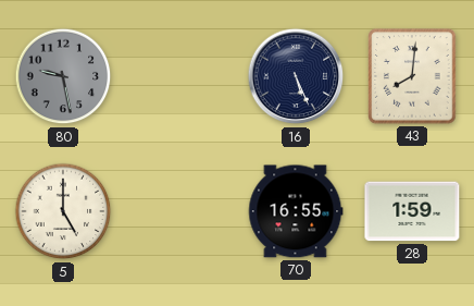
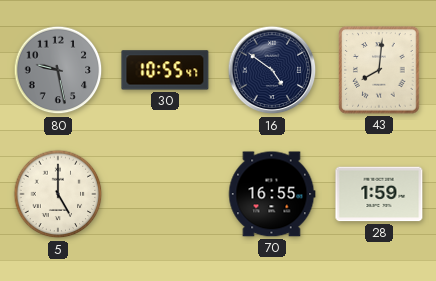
30: none -> 10:55 (165, 70)
16: 5:26 -> 4:51 (272, 70)
